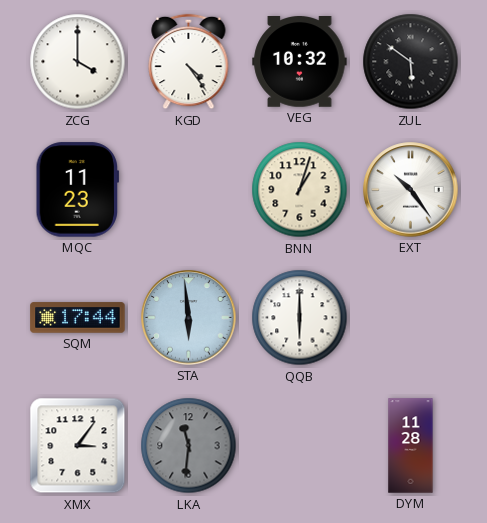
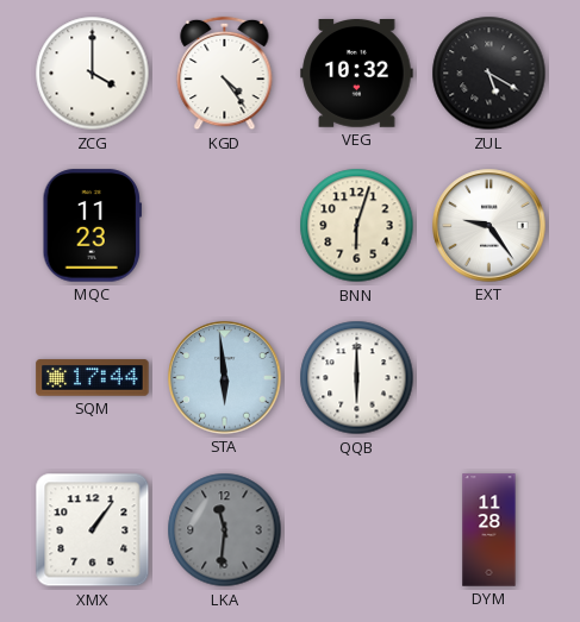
ZUL: 5:51 -> 5:20 (489, 74)
BNN: 1:03 -> 6:03 (357, 226)
EXT: 10:24 -> 9:24 (489, 226)
XMX: 3:06 -> 1:06 (93, 530)
